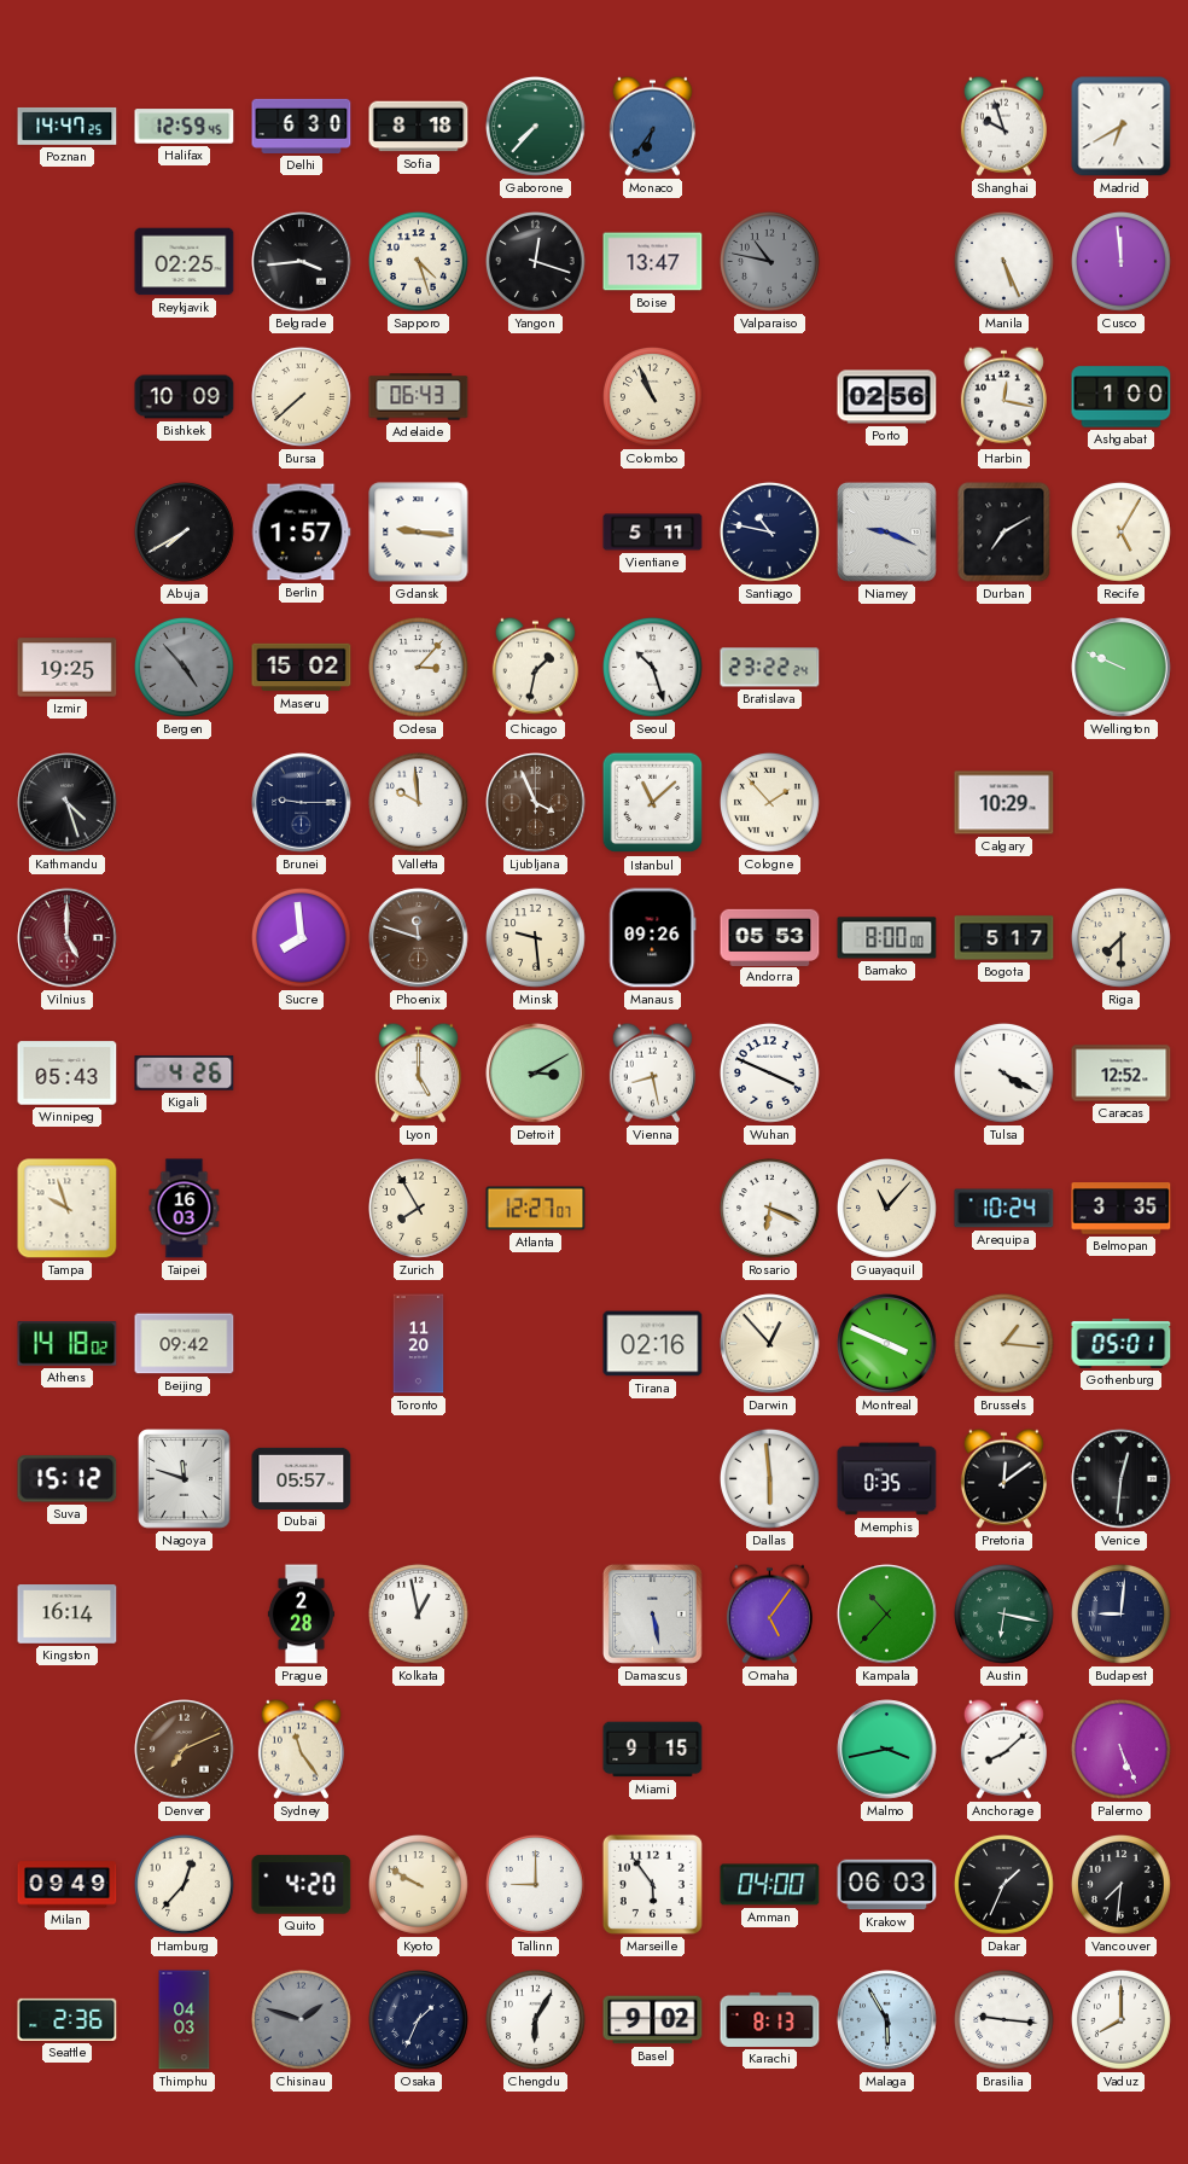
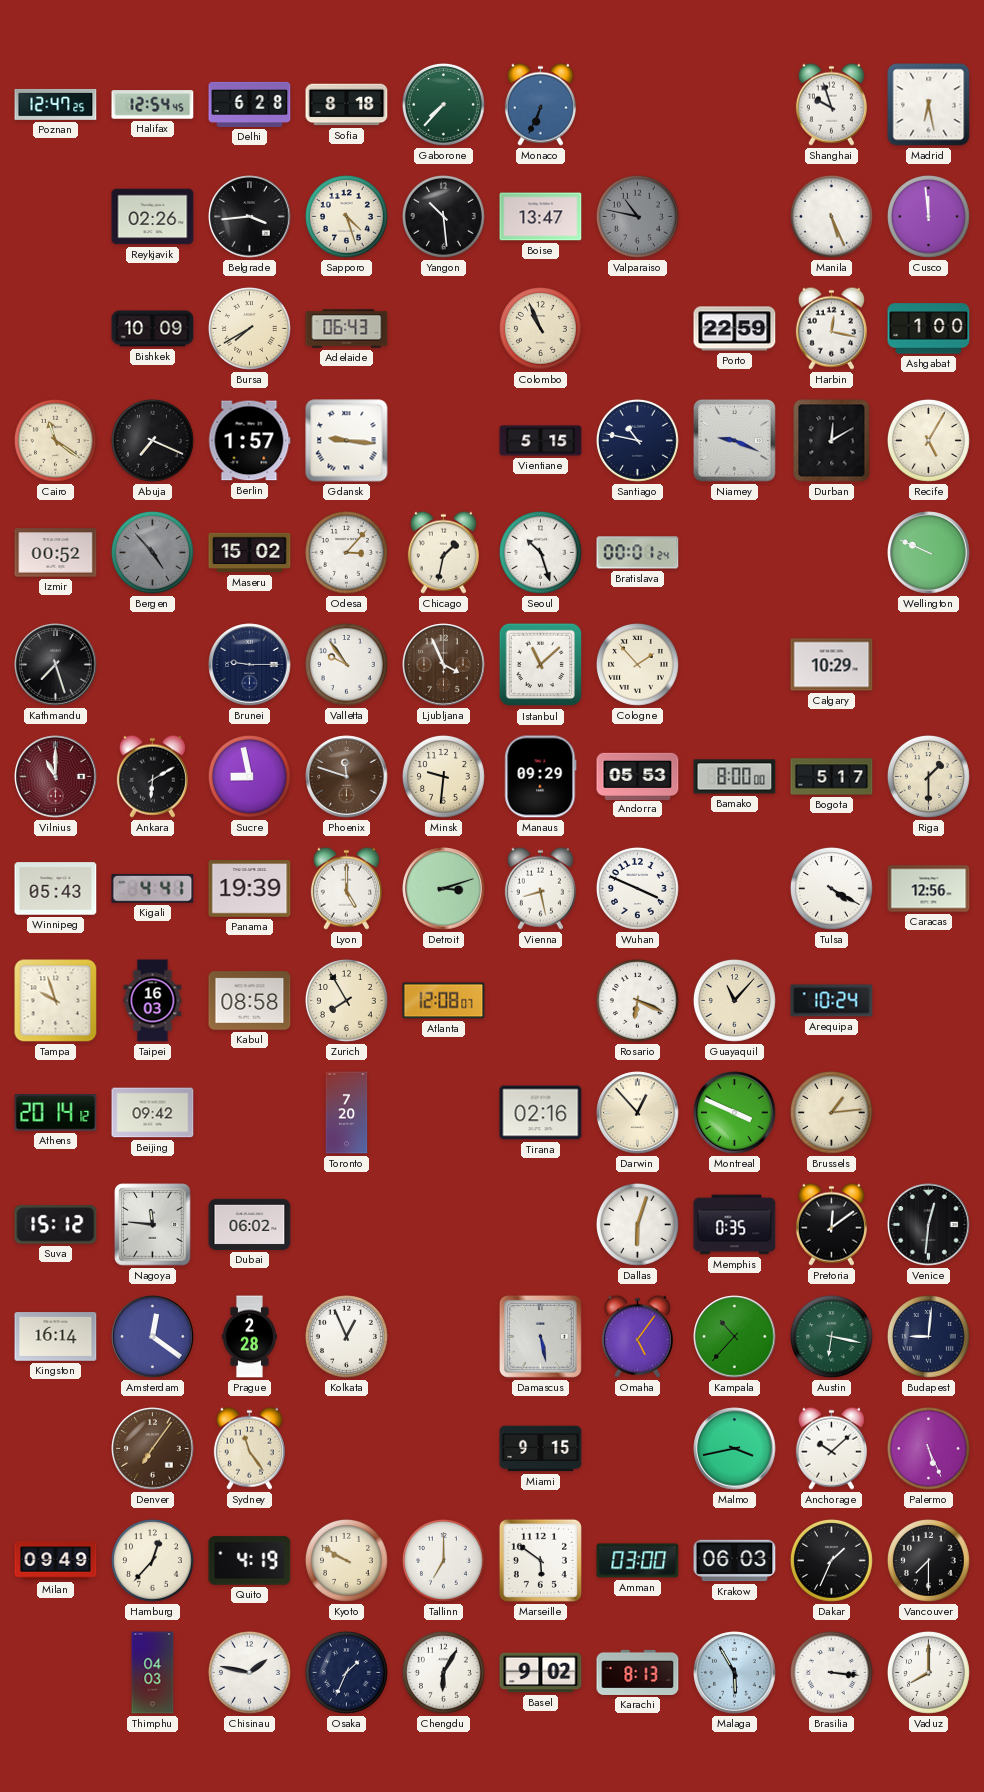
Poznan: 14:47 -> 12:47 (56, 104)
Halifax: 12:59 -> 12:54 (153, 105)
Delhi: 6:30 -> 6:28 (250, 104)
Monaco: 6:36 -> 6:34 (540, 104)
Madrid: 6:40 -> 6:28 (929, 105)
Reykjavik: 02:25 -> 02:26 (153, 217)
Yangon: 12:18 -> 10:29 (444, 217)
Bursa: 7:38 -> 7:40 (250, 329)
Porto: 02:56 -> 22:59 (735, 329)
Cairo: none -> 11:21 (56, 441)
Abuja: 7:40 -> 7:19 (153, 441)
Vientiane: 5:11 -> 5:15 (541, 441)
Durban: 7:10 -> 12:10 (832, 441)
Izmir: 19:25 -> 00:52 (56, 553)
Bratislava: 23:22 -> 00:01 (638, 553)
Kathmandu: 4:27 -> 7:27 (56, 665)
Valletta: 9:59 -> 9:54 (347, 665)
Vilnius: 5:00 -> 11:00 (56, 777)
Ankara: none -> 6:10 (152, 776)
Sucre: 7:59 -> 8:58 (250, 777)
Minsk: 9:29 -> 9:31 (444, 777)
Manaus: 09:26 -> 09:29 (541, 777)
Riga: 7:30 -> 1:30 (929, 777)
Kigali: 4:26 -> 4:41 (153, 889)
Panama: none -> 19:39 (250, 889)
Detroit: 3:10 -> 3:12 (444, 889)
Caracas: 12:52 -> 12:56 (929, 889)
Kabul: none -> 08:58 (250, 1001)
Atlanta: 12:27 -> 12:08 (444, 1001)
Belmopan: 3:35 -> none (1122, 1209)
Athens: 14:18 -> 20:14 (56, 1113)
Toronto: 11:20 -> 7:20 (347, 1113)
Brussels: 1:16 -> 1:14 (832, 1113)
Gothenburg: 05:01 -> none (1122, 1343)
Nagoya: 11:48 -> 11:46 (153, 1225)
Dubai: 05:57 -> 06:02 (250, 1224)
Dallas: 5:59 -> 6:03 (638, 1225)
Amsterdam: none -> 12:21 (153, 1337)
Kolkata: 12:58 -> 12:56 (347, 1337)
Denver: 7:11 -> 7:06 (153, 1449)
Anchorage: 8:08 -> 10:08 (831, 1448)
Quito: 4:20 -> 4:19 (250, 1561)
Tallinn: 9:00 -> 7:00 (444, 1561)
Marseille: 5:54 -> 5:51 (540, 1560)
Amman: 04:00 -> 03:00 (638, 1561)
Vancouver: 7:31 -> 7:30 (929, 1561)
Seattle: 2:36 -> none (68, 2019)
Chisinau: 1:48 -> 1:47 (250, 1673)
Chisinau dial: grey -> white (250, 1673)
Brasilia: 9:16 -> 3:16 (832, 1673)
